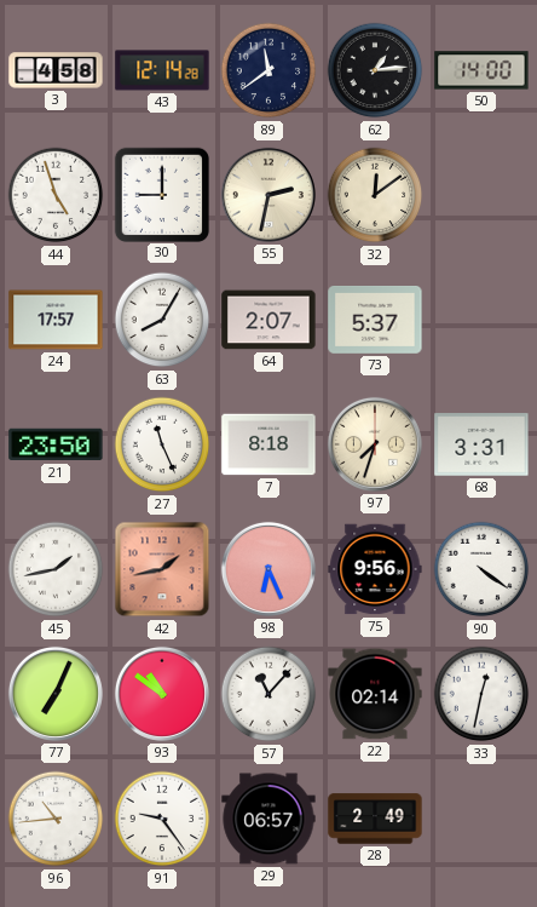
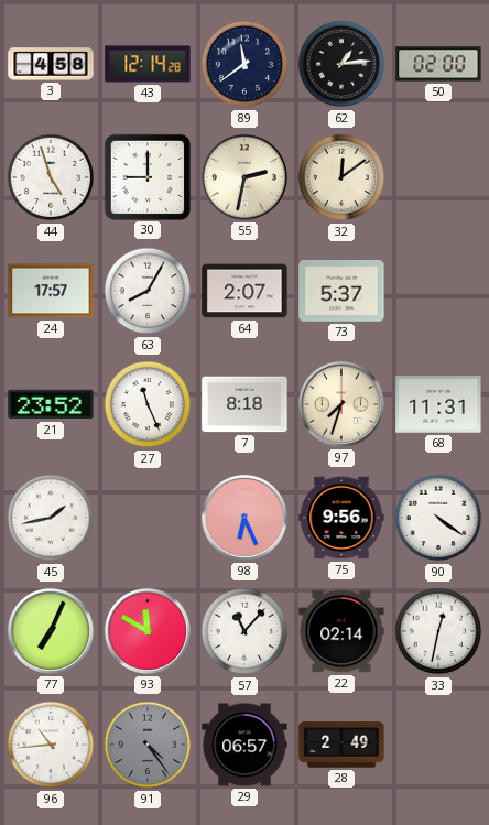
50: 14:00 -> 02:00 (438, 64)
21: 23:50 -> 23:52 (51, 404)
68: 3:31 -> 11:31 (438, 404)
42: 1:43 -> none (162, 569)
93: 10:51 -> 11:50 (148, 631)
91: 9:24 -> 4:24 (148, 745)
91 dial: white -> grey (148, 745)
